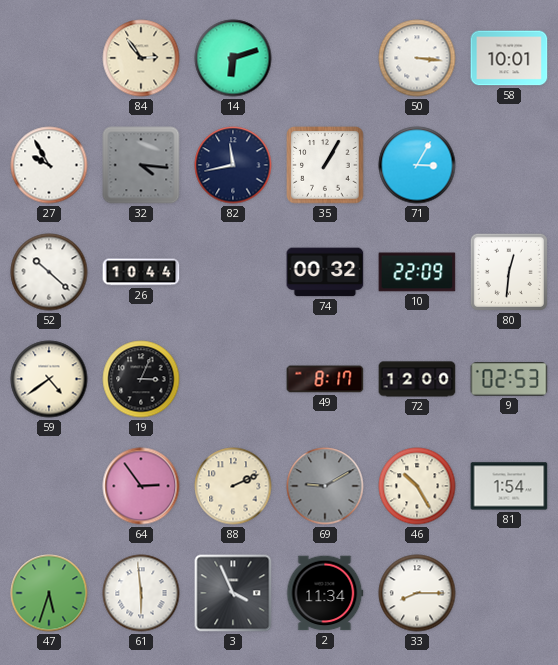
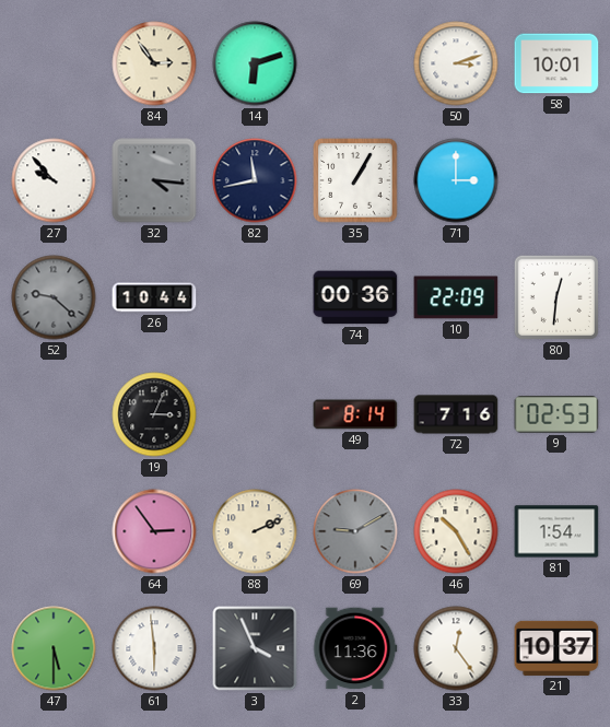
50: 3:16 -> 3:12 (456, 63)
27: 9:55 -> 9:53 (54, 180)
71: 3:05 -> 3:00 (456, 180)
52: 10:22 -> 9:22 (54, 297)
52 dial: white -> grey (54, 297)
74: 00:32 -> 00:36 (355, 297)
59: 4:39 -> none (49, 379)
49: 8:17 -> 8:14 (355, 414)
72: 12:00 -> 7:16 (456, 414)
47: 5:33 -> 5:30 (54, 648)
2: 11:34 -> 11:36 (355, 648)
33: 8:15 -> 12:24 (456, 648)
21: none -> 10:37 (556, 648)
